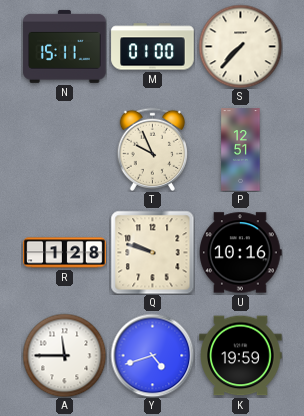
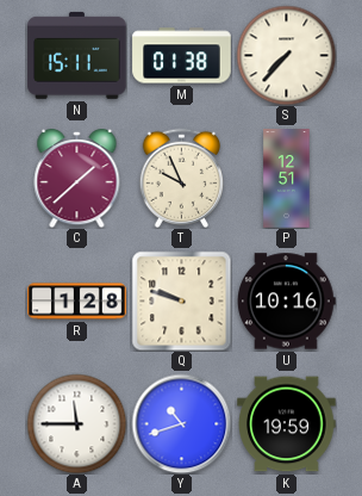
M: 01:00 -> 01:38 (182, 56)
C: none -> 1:38 (77, 179)
Y: 4:42 -> 10:42 (181, 423)
